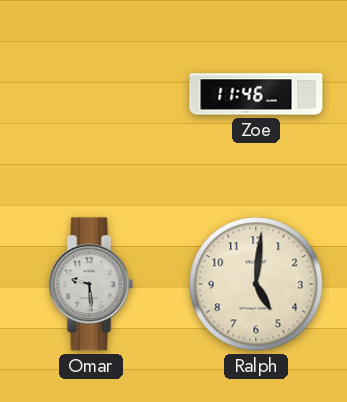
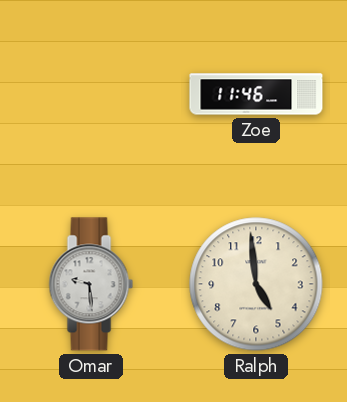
Ralph: 5:01 -> 4:59 (256, 284)
